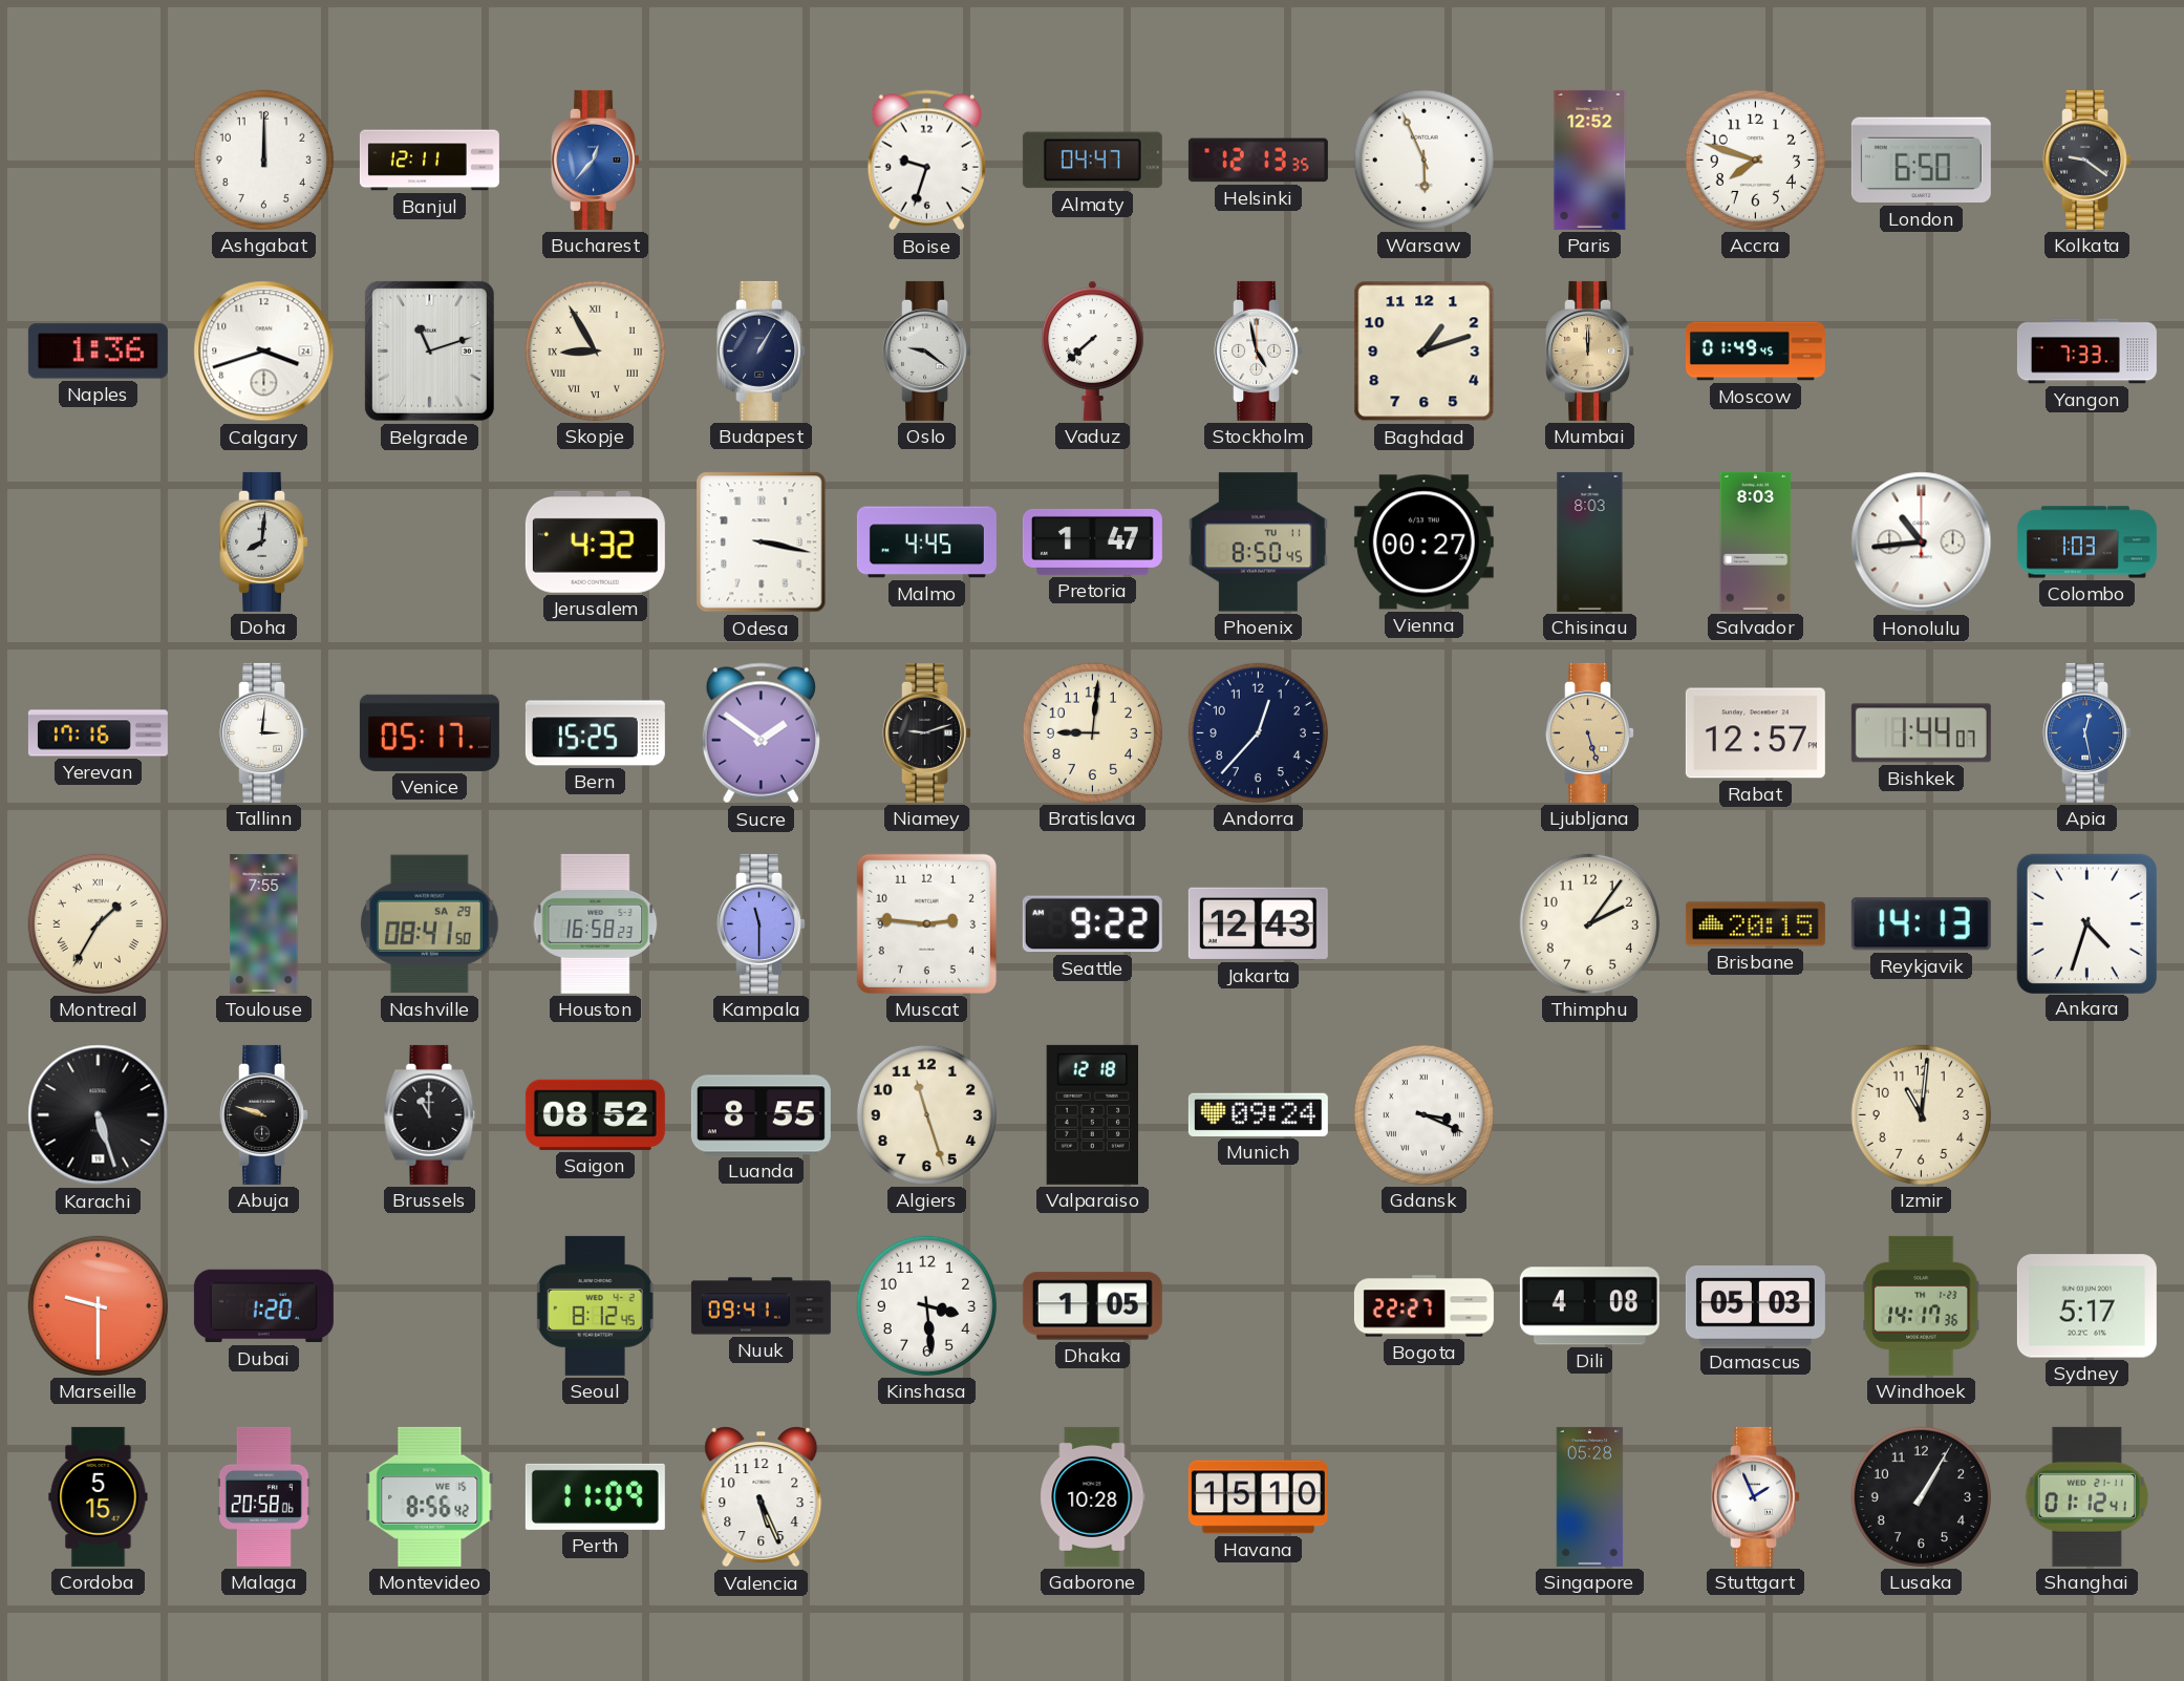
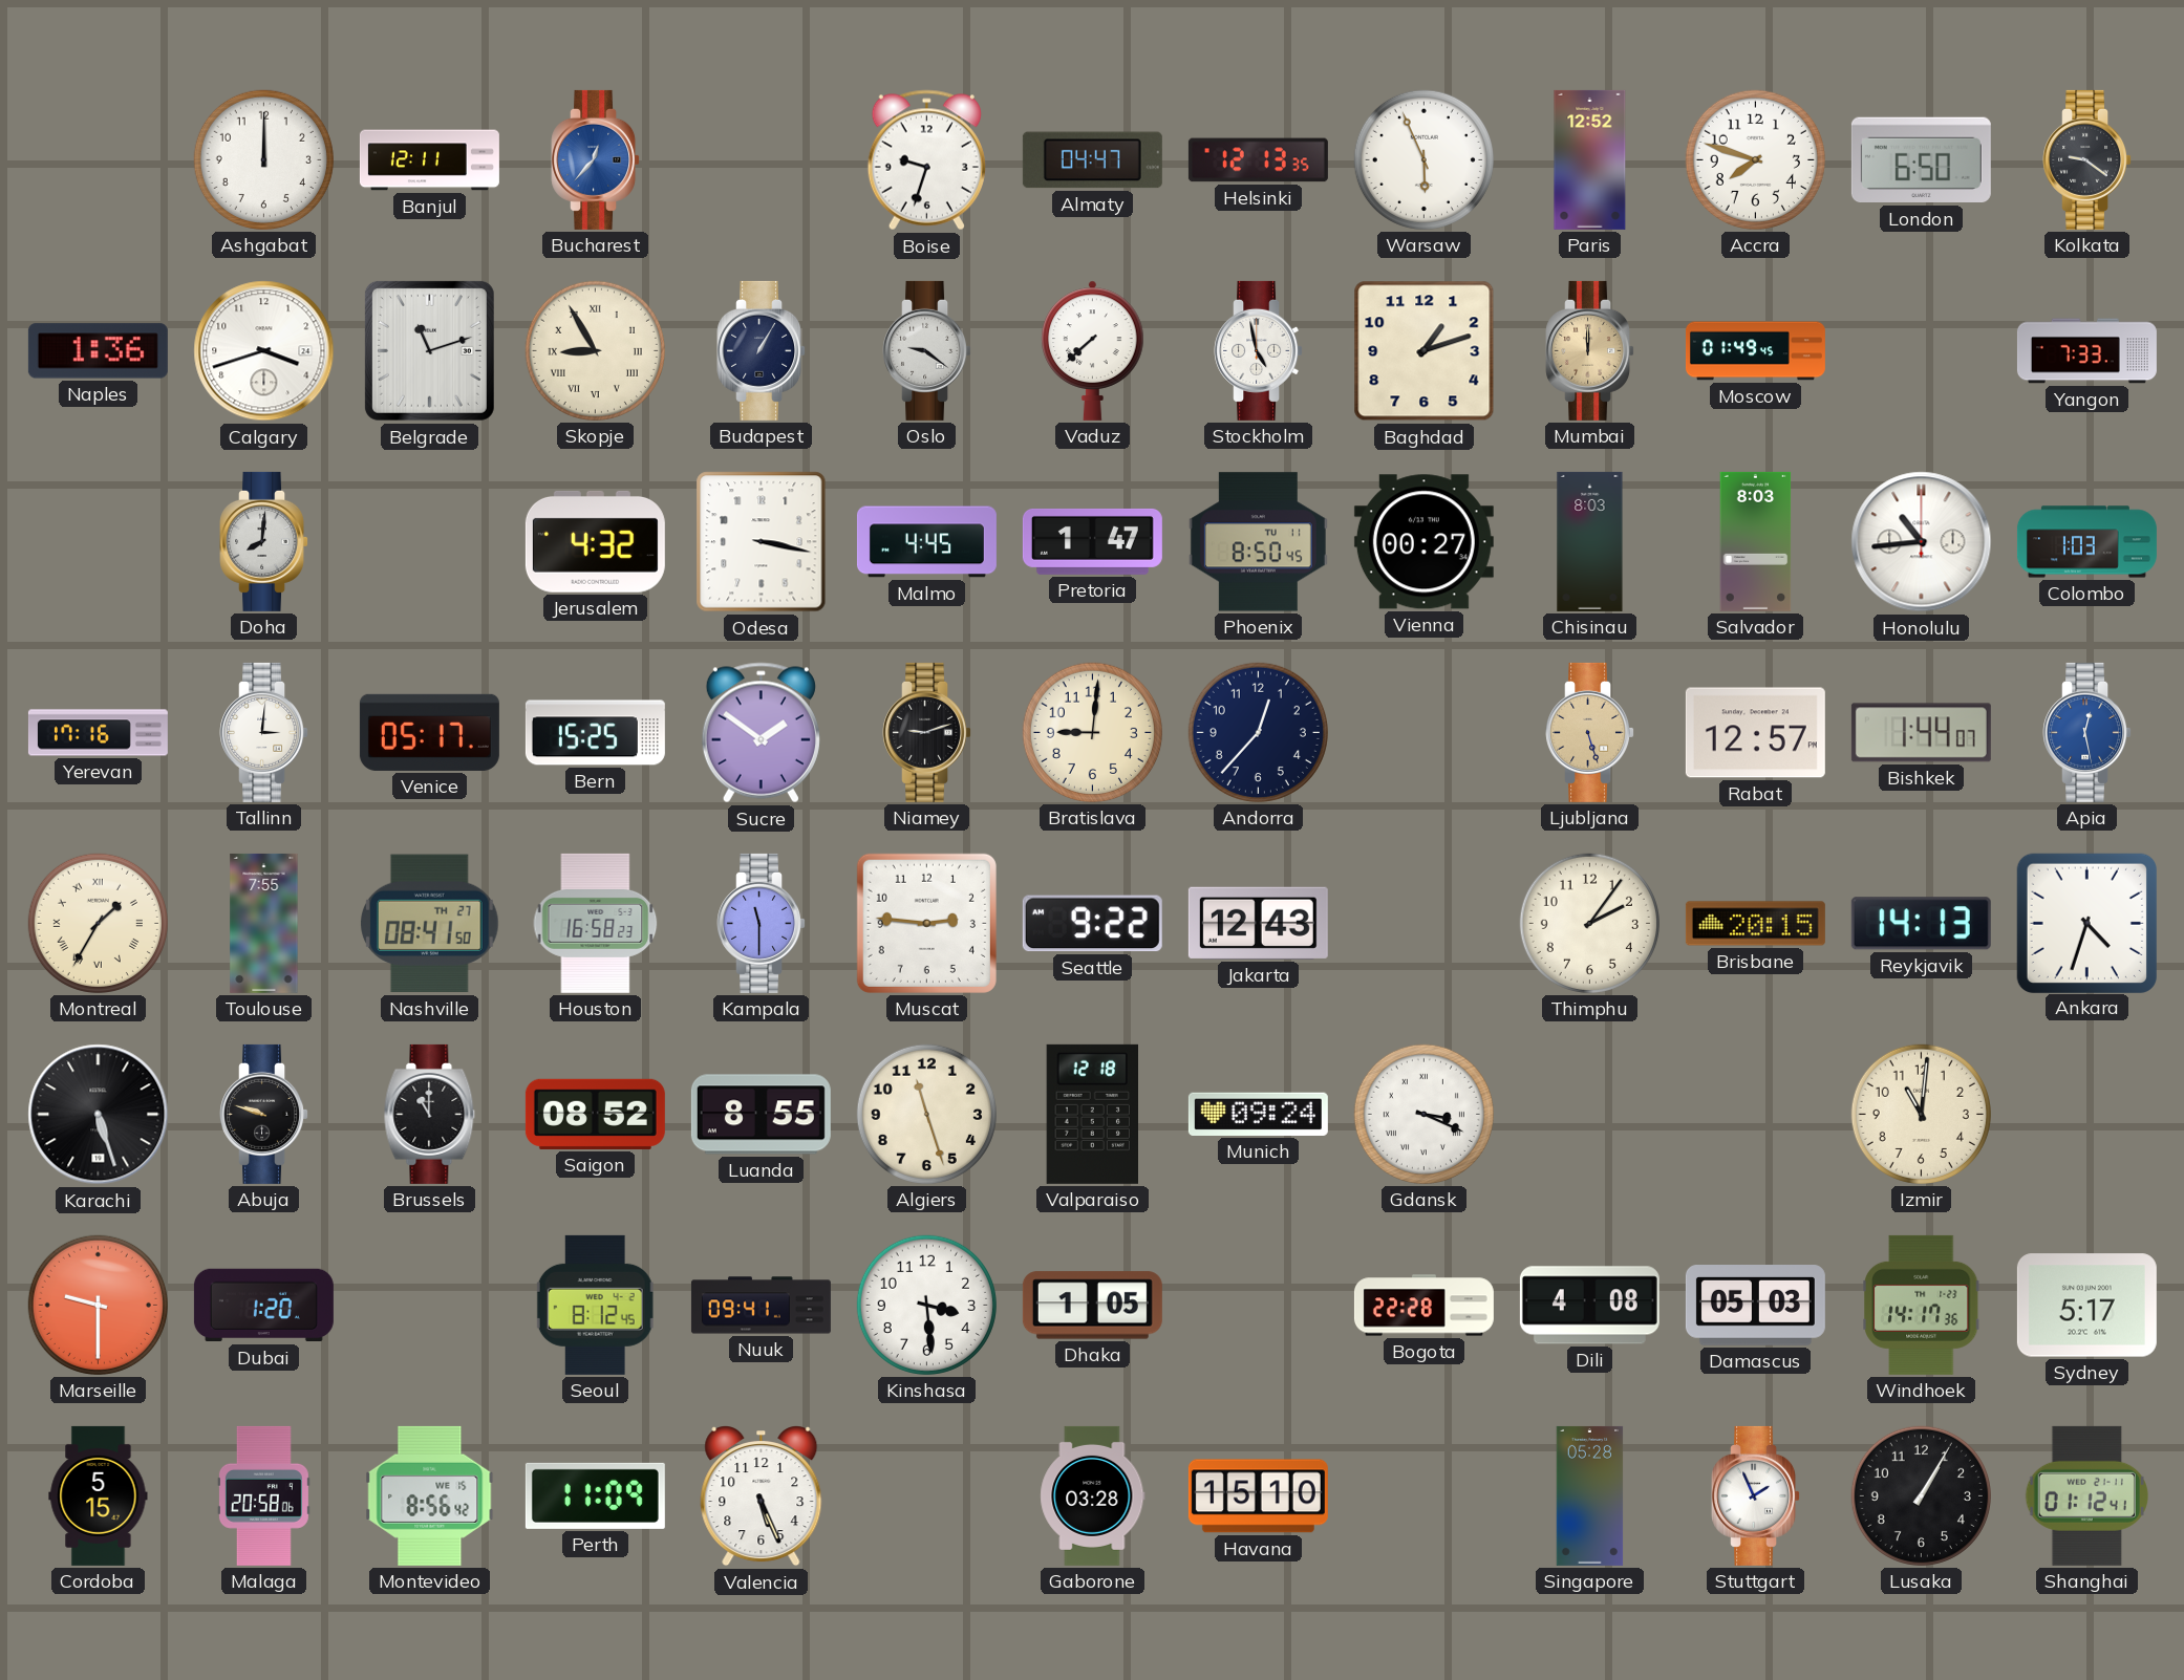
Nashville date: SA 29 -> TH 27 (430, 924)
Bogota: 22:27 -> 22:28 (1423, 1306)
Gaborone: 10:28 -> 03:28 (1093, 1495)
